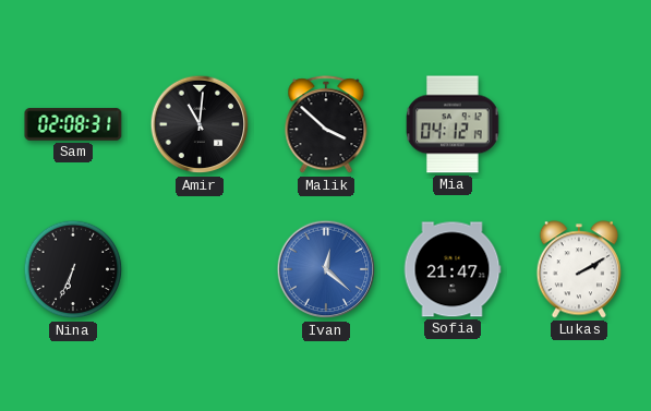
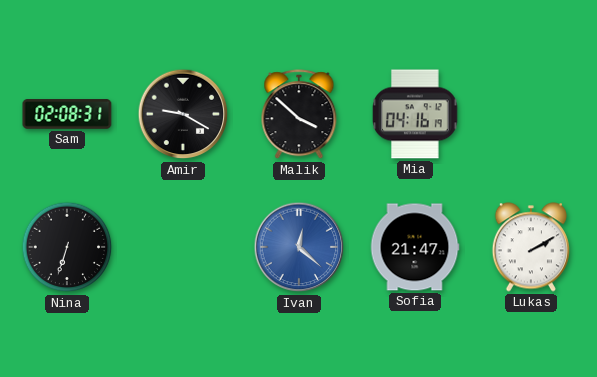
Amir: 11:01 -> 9:20 (183, 114)
Mia: 04:12 -> 04:16 (415, 114)
Nina: 6:34 -> 6:33 (67, 247)
